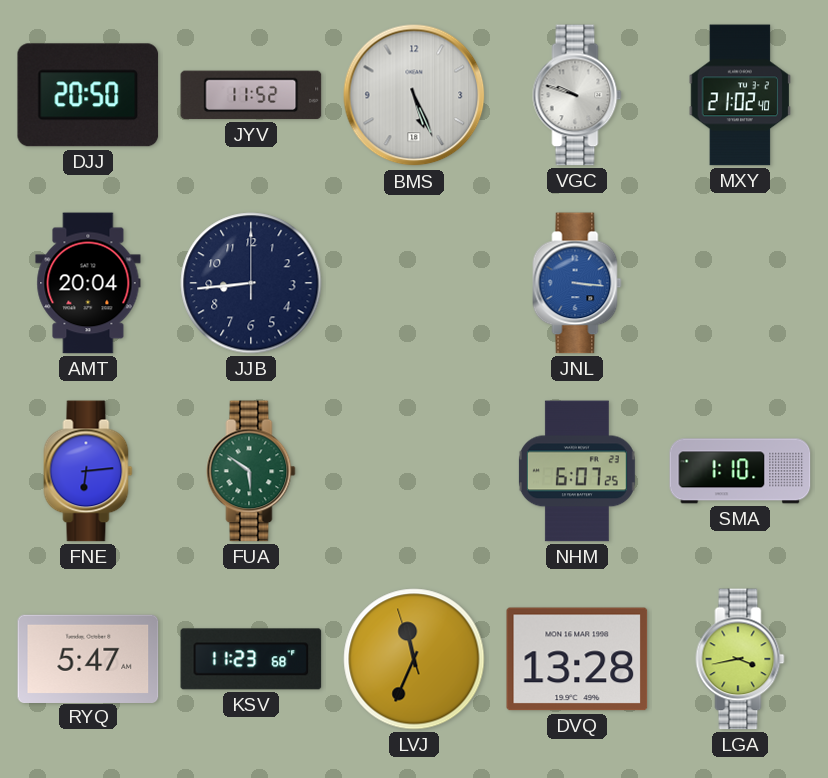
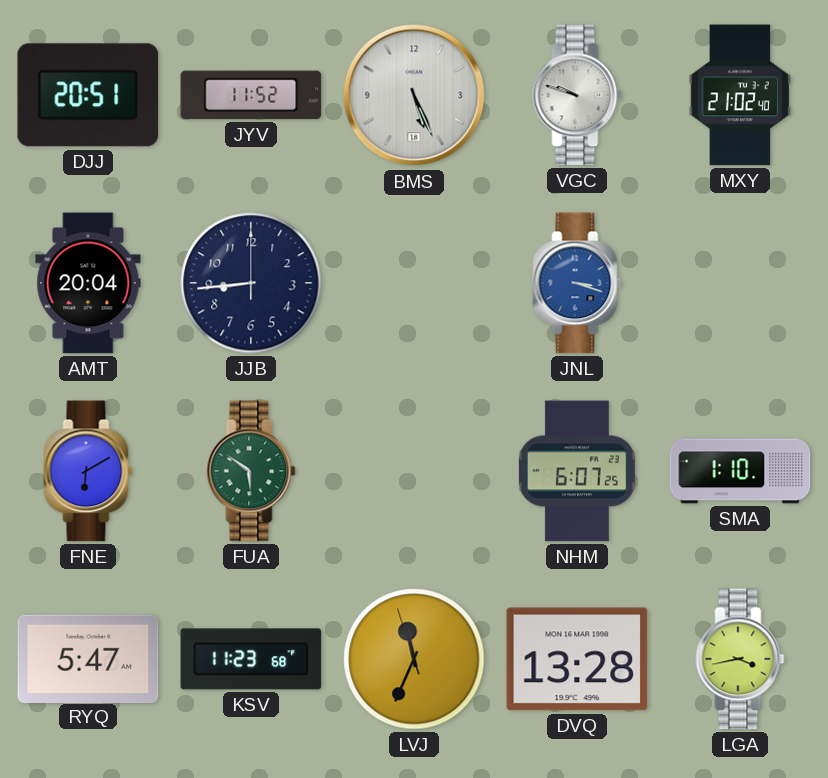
DJJ: 20:50 -> 20:51 (88, 95)
JNL: 3:16 -> 3:18 (577, 283)
FNE: 6:14 -> 6:10 (88, 471)
